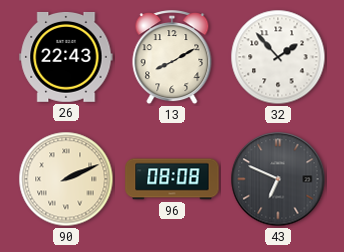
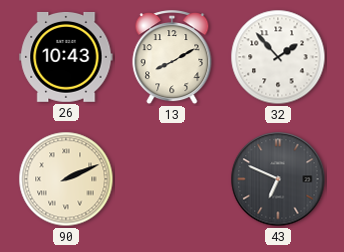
26: 22:43 -> 10:43 (66, 57)
96: 08:08 -> none (172, 179)
